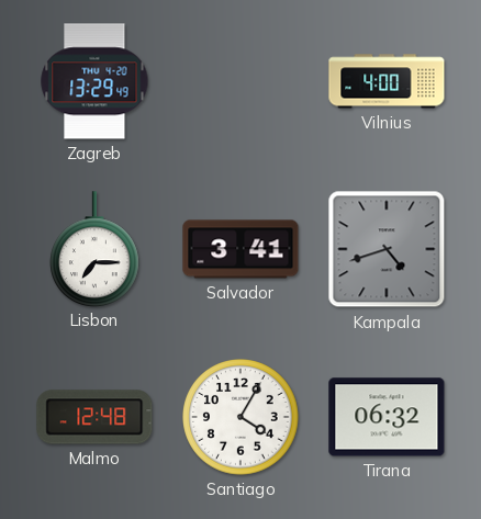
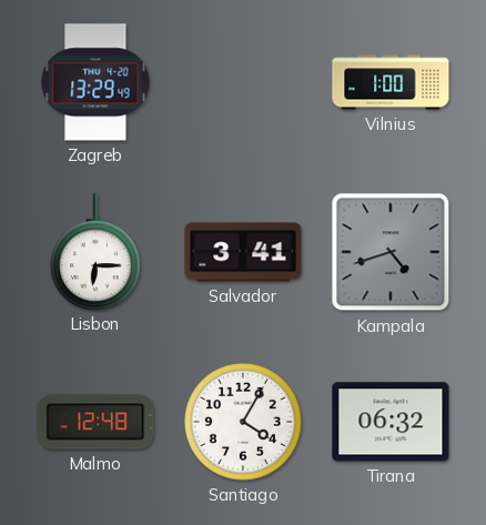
Vilnius: 4:00 -> 1:00 (391, 82)
Lisbon: 7:15 -> 6:15 (97, 252)
